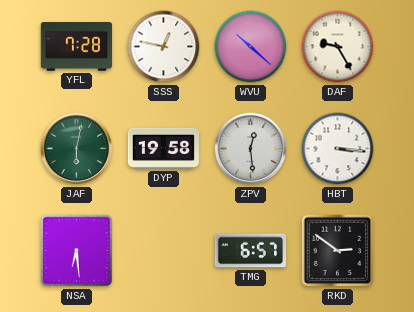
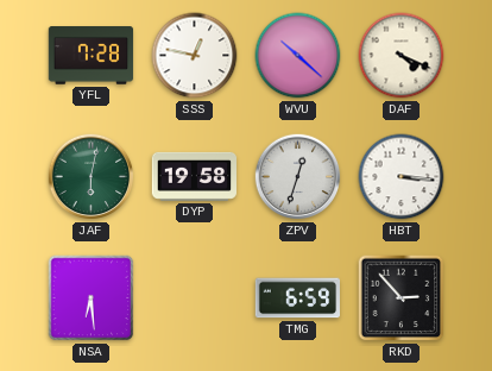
DAF: 9:25 -> 4:19 (402, 56)
ZPV: 12:29 -> 12:33 (298, 177)
TMG: 6:57 -> 6:59 (298, 298)
RKD: 2:51 -> 2:53 (402, 298)
